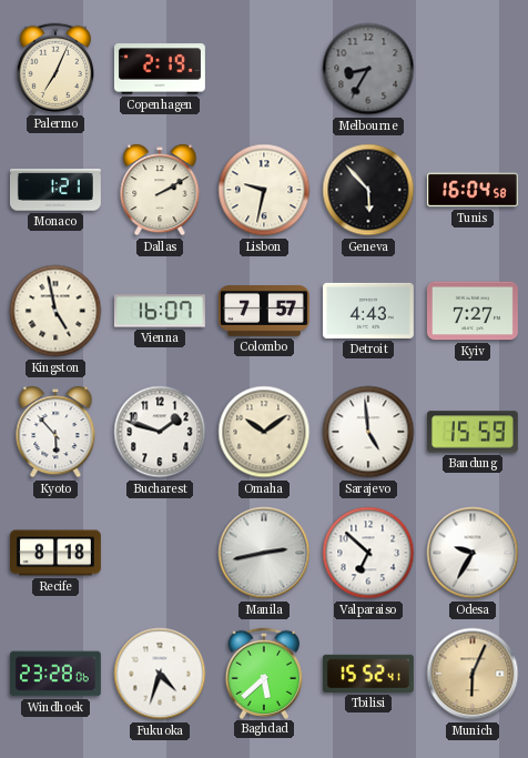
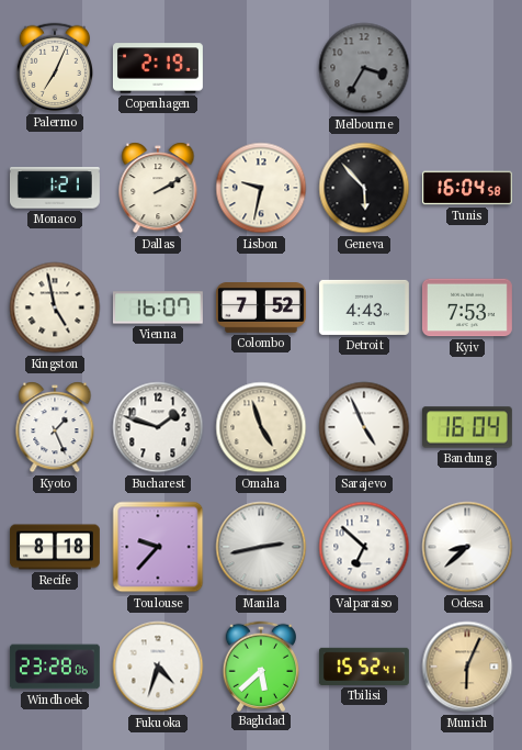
Melbourne: 8:35 -> 3:35 (364, 68)
Colombo: 7:57 -> 7:52 (261, 309)
Kyiv: 7:27 -> 7:53 (467, 307)
Kyoto: 5:53 -> 1:26 (55, 427)
Omaha: 10:09 -> 4:57 (261, 427)
Sarajevo: 4:59 -> 4:56 (364, 427)
Bandung: 15:59 -> 16:04 (467, 427)
Toulouse: none -> 9:37 (158, 547)
Odesa: 9:35 -> 8:38 (467, 547)
